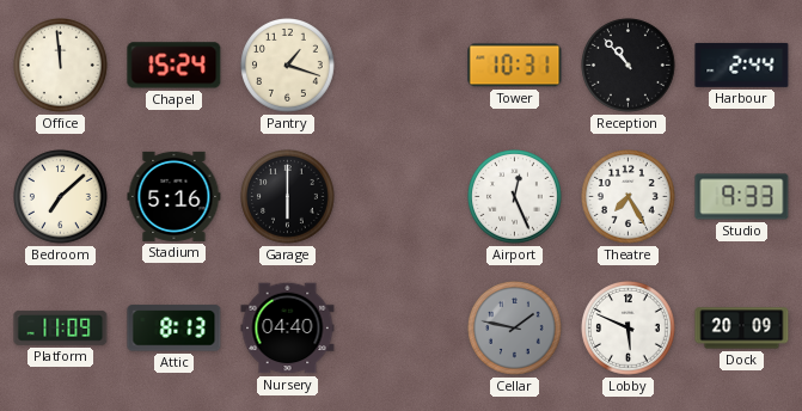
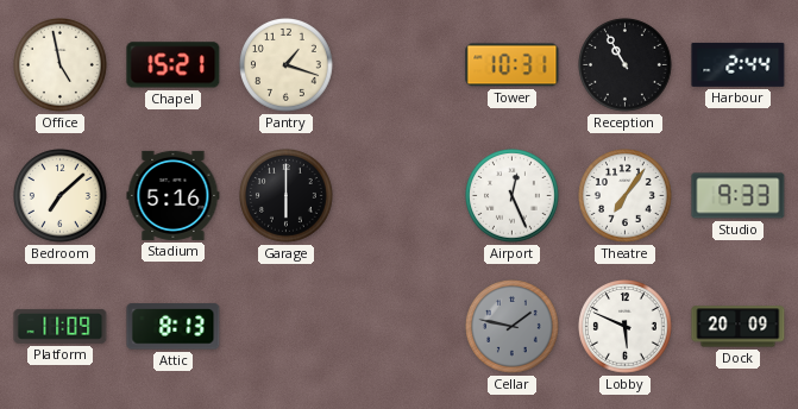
Office: 11:59 -> 4:58 (61, 65)
Chapel: 15:24 -> 15:21 (174, 65)
Reception: 10:53 -> 10:55 (626, 65)
Theatre: 7:25 -> 7:06 (626, 196)
Nursery: 04:40 -> none (288, 329)
